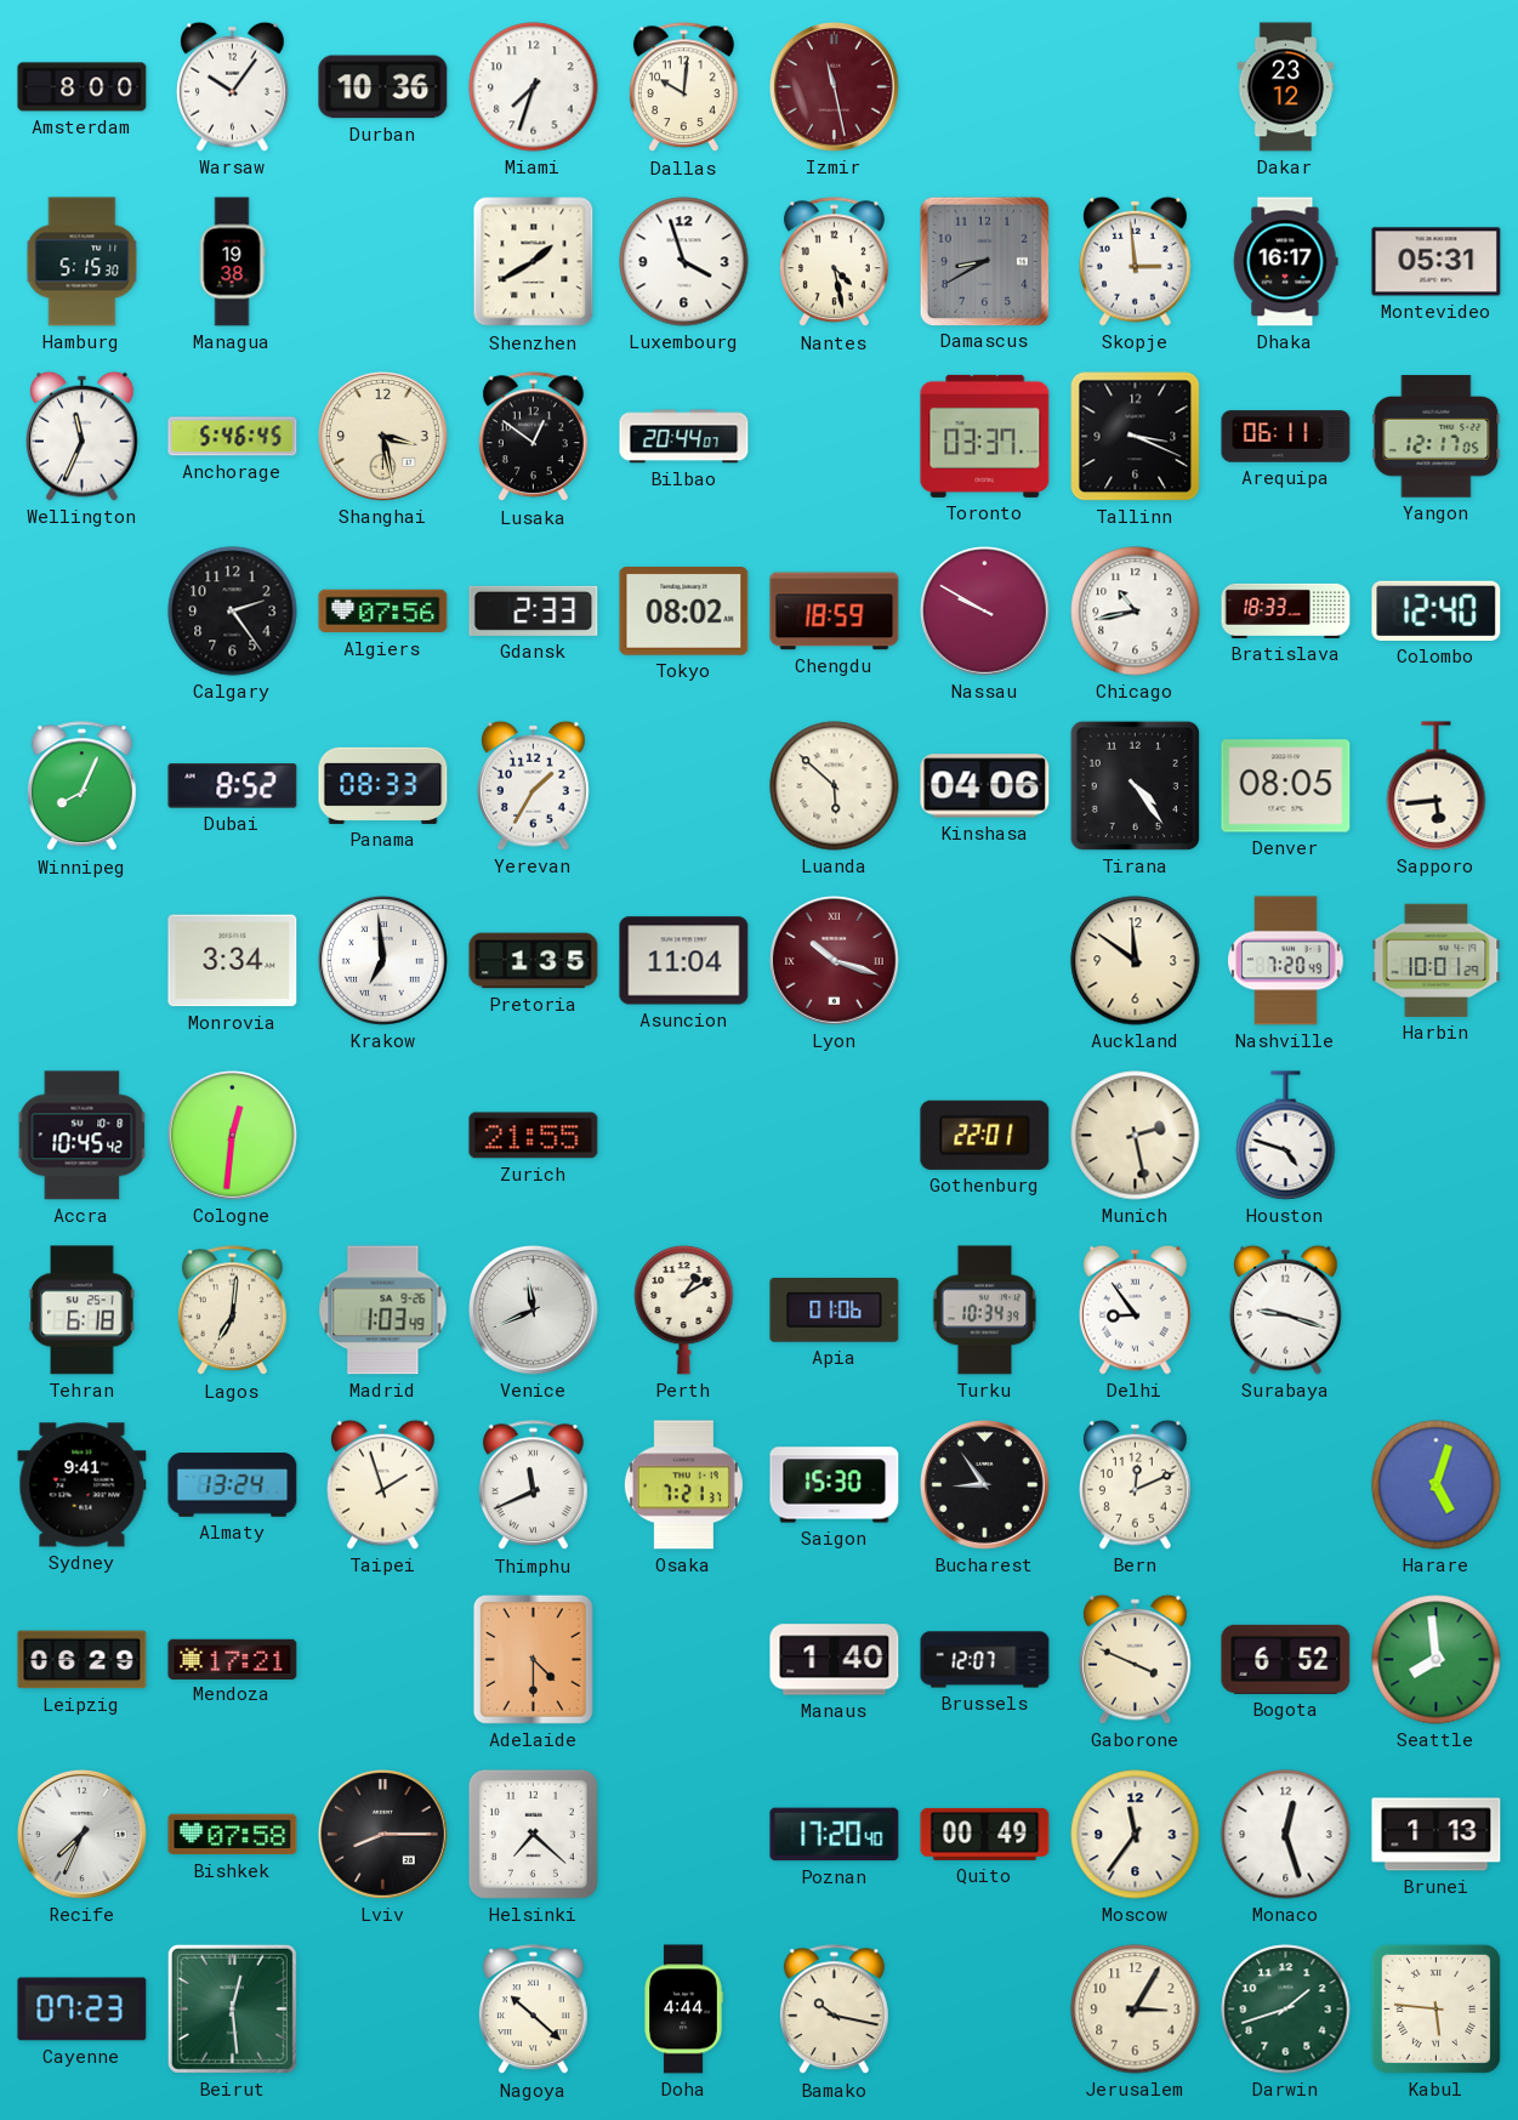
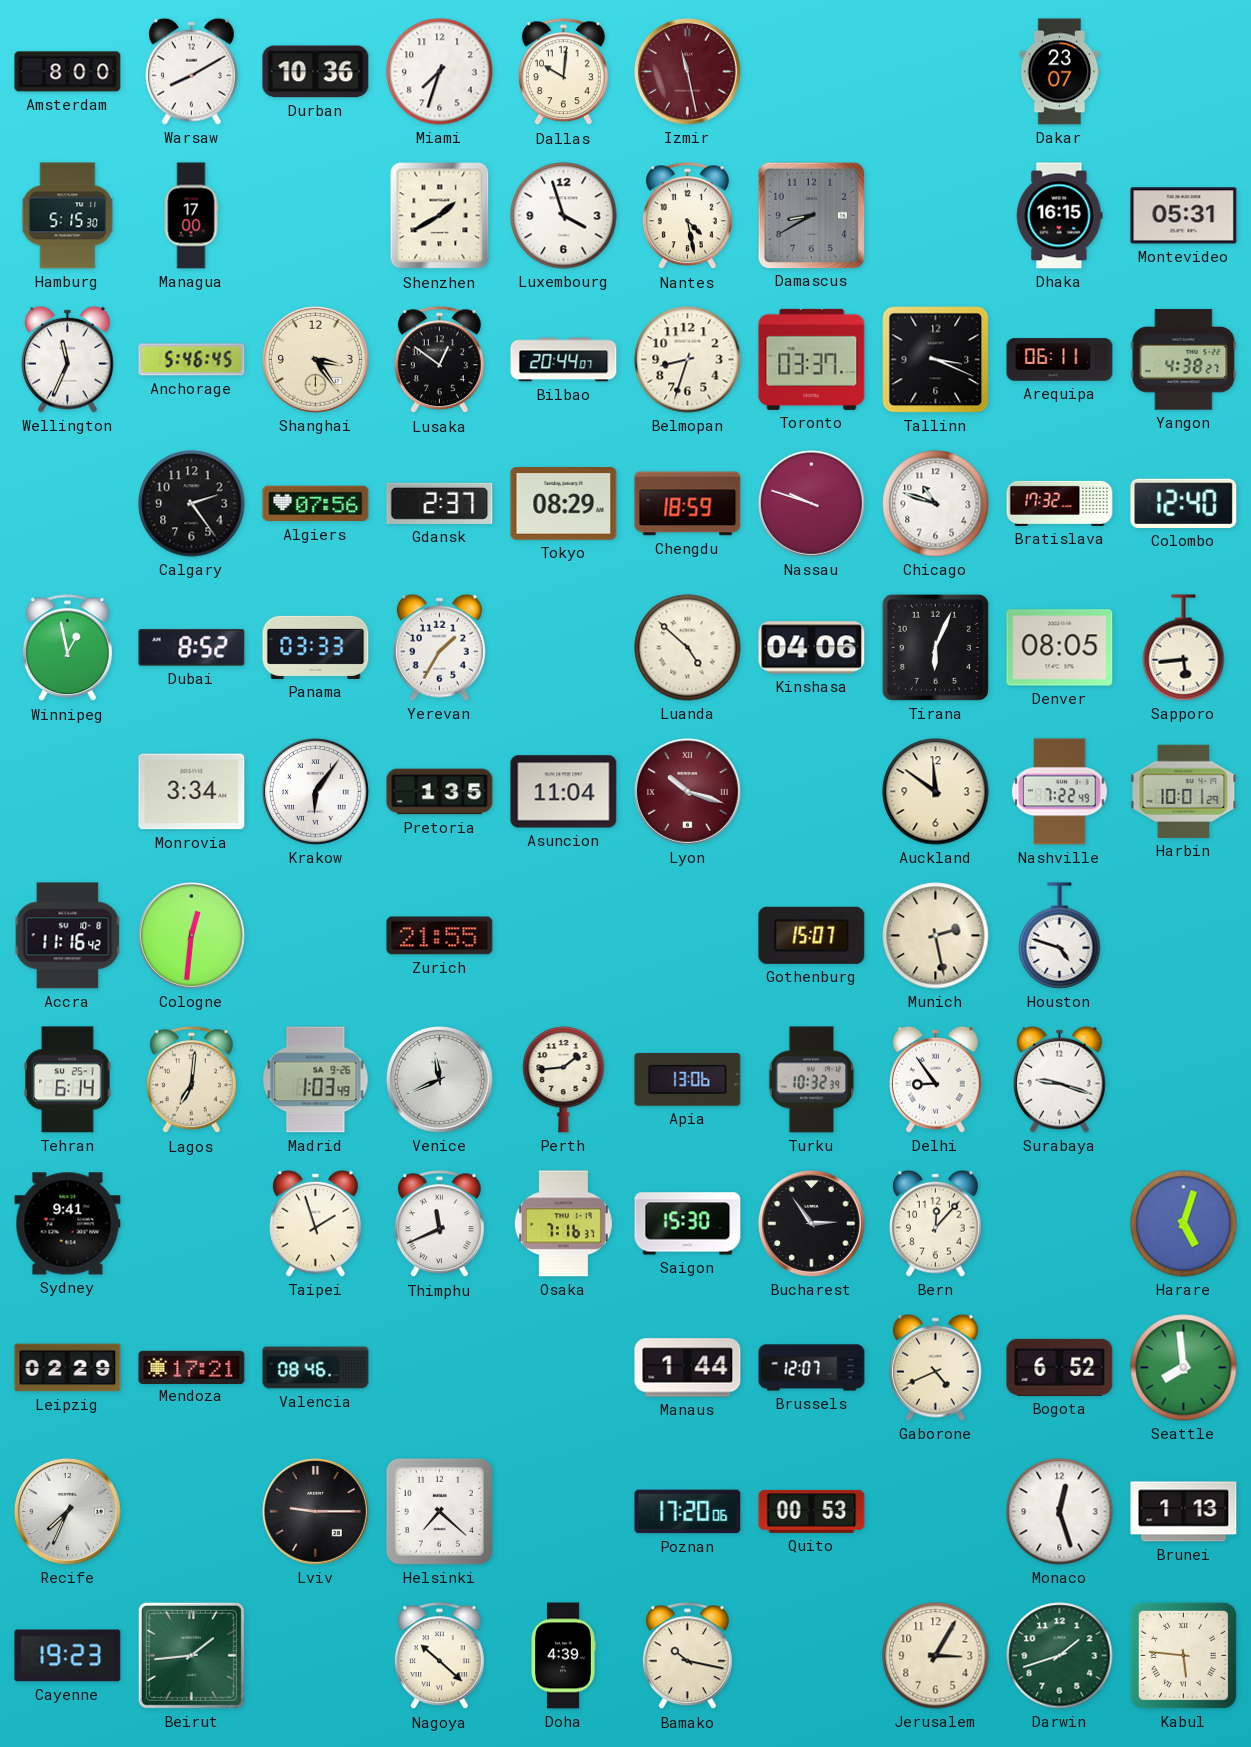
Warsaw: 10:06 -> 8:10 (192, 71)
Dakar: 23:12 -> 23:07 (1060, 72)
Managua: 19:38 -> 17:00 (191, 216)
Skopje: 2:59 -> none (1136, 261)
Dhaka: 16:17 -> 16:15 (1060, 216)
Shanghai: 3:28 -> 3:24 (315, 359)
Belmopan: none -> 8:33 (688, 360)
Yangon: 12:17 -> 4:38 (1184, 360)
Gdansk: 2:33 -> 2:37 (440, 503)
Tokyo: 08:02 -> 08:29 (564, 504)
Nassau: 9:50 -> 9:48 (811, 503)
Chicago: 10:43 -> 10:48 (936, 504)
Bratislava: 18:33 -> 17:32 (1060, 503)
Winnipeg: 8:04 -> 12:58 (67, 648)
Panama: 08:33 -> 03:33 (316, 647)
Luanda: 5:52 -> 4:52 (688, 648)
Tirana: 4:24 -> 6:04 (935, 647)
Krakow: 6:59 -> 6:06 (315, 791)
Nashville: 7:20 -> 7:22 (1060, 792)
Accra: 10:45 -> 11:16 (68, 936)
Gothenburg: 22:01 -> 15:07 (812, 935)
Tehran: 6:18 -> 6:14 (68, 1080)
Perth: 1:10 -> 1:44 (564, 1079)
Apia: 01:06 -> 13:06 (688, 1079)
Turku: 10:34 -> 10:32 (812, 1080)
Almaty: 13:24 -> none (233, 1485)
Osaka: 7:21 -> 7:16 (563, 1224)
Bucharest: 8:54 -> 2:54 (811, 1223)
Bern: 12:11 -> 12:07 (936, 1223)
Leipzig: 06:29 -> 02:29 (68, 1368)
Valencia: none -> 08:46 (316, 1368)
Adelaide: 4:30 -> none (533, 1659)
Manaus: 1:40 -> 1:44 (688, 1368)
Gaborone: 3:49 -> 4:41 (936, 1367)
Bishkek: 07:58 -> none (233, 1835)
Lviv: 8:15 -> 9:15 (315, 1511)
Poznan: 17:20:40 -> 17:20:06 (688, 1512)
Quito: 00:49 -> 00:53 (812, 1511)
Moscow: 11:36 -> none (1136, 1835)
Cayenne: 07:23 -> 19:23 (68, 1656)
Beirut: 12:29 -> 1:44 (191, 1655)
Doha: 4:44 -> 4:39 (563, 1656)
